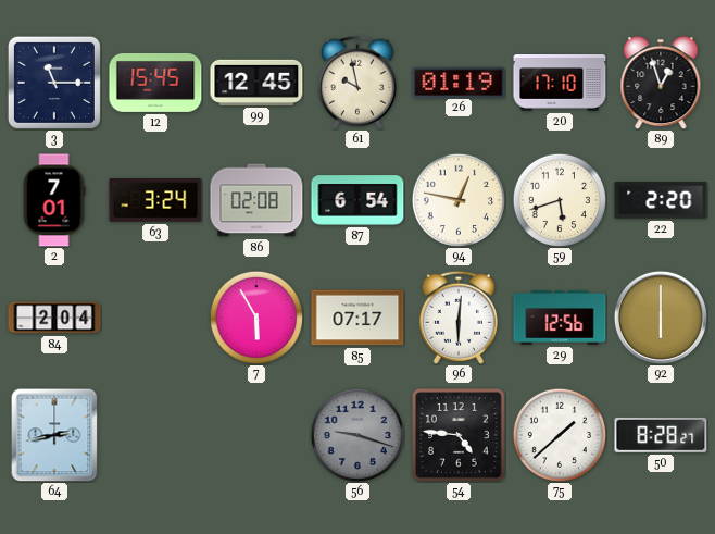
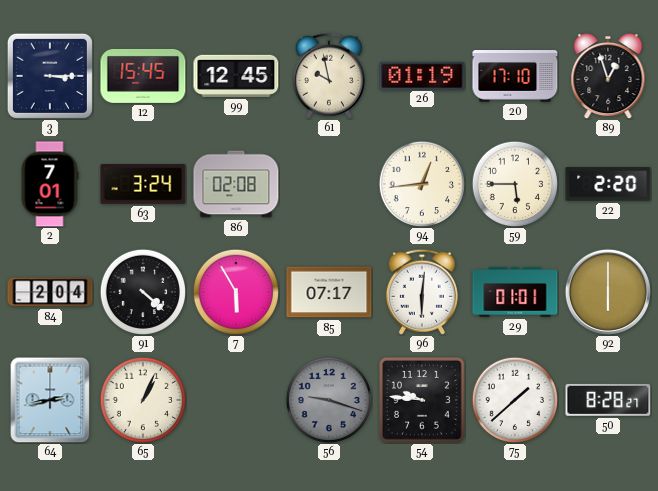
3: 11:15 -> 3:15 (50, 76)
87: 6:54 -> none (357, 200)
94: 12:47 -> 12:44 (421, 183)
59: 5:42 -> 5:45 (514, 183)
91: none -> 4:22 (142, 291)
29: 12:56 -> 01:01 (515, 292)
65: none -> 1:04 (142, 399)
54: 4:46 -> 9:46 (422, 400)
